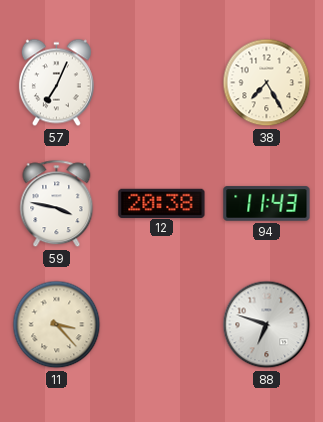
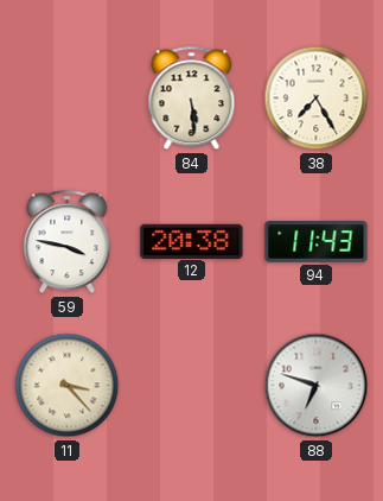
57: 7:04 -> none (56, 83)
84: none -> 5:29 (192, 99)
